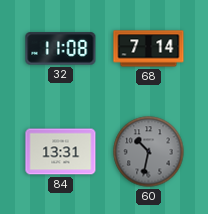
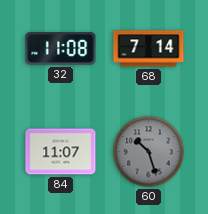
84: 13:31 -> 11:07 (61, 152)
60: 10:32 -> 10:27 (149, 152)
